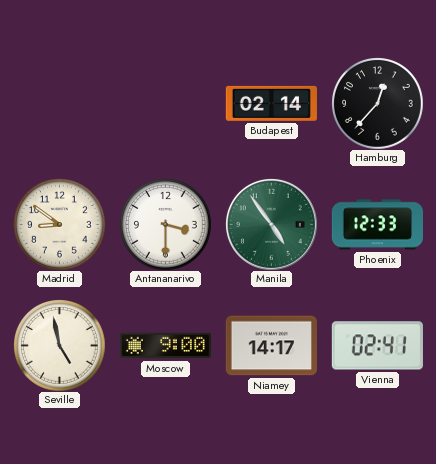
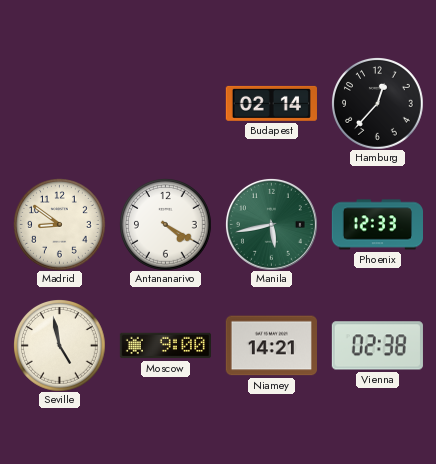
Antananarivo: 3:30 -> 4:20 (166, 225)
Manila: 4:54 -> 5:43 (271, 224)
Niamey: 14:17 -> 14:21 (271, 346)
Vienna: 02:41 -> 02:38 (377, 346)
